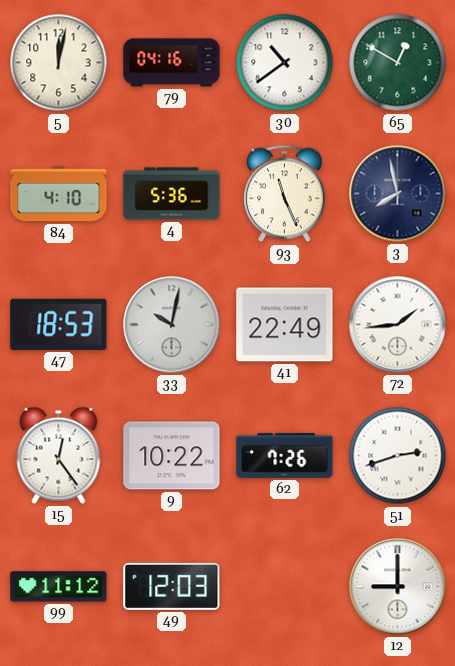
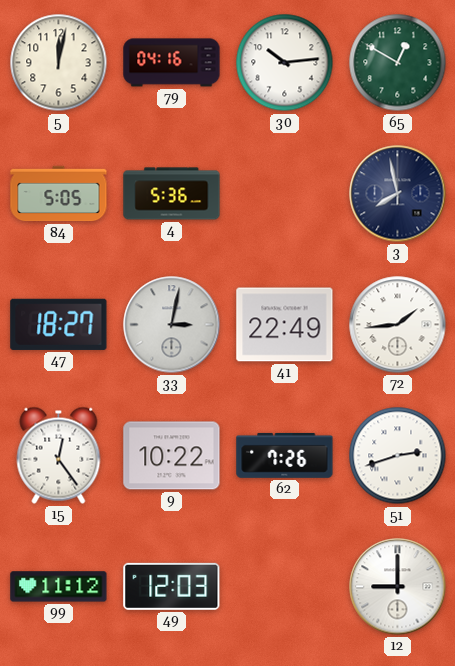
30: 10:39 -> 10:14 (285, 63)
84: 4:10 -> 5:05 (59, 194)
93: 11:26 -> none (285, 194)
47: 18:53 -> 18:27 (59, 324)
33: 10:02 -> 3:02 (172, 325)
